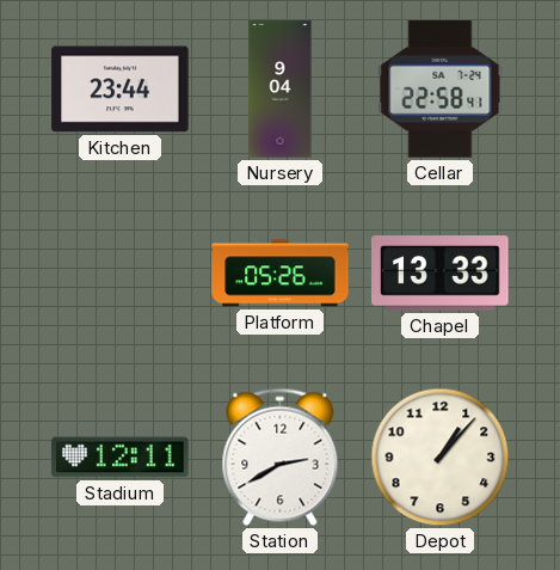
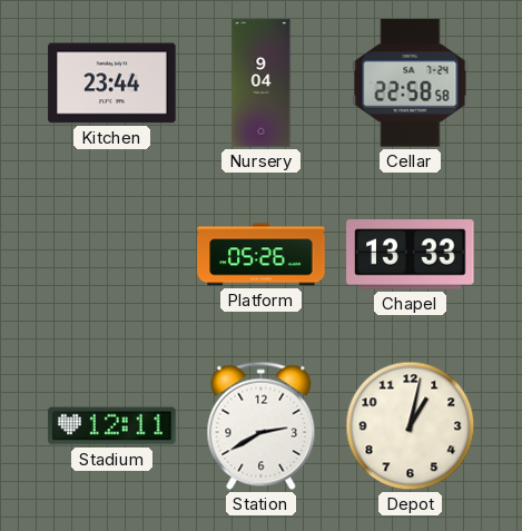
Cellar: 22:58:41 -> 22:58:58 (411, 83)
Depot: 1:07 -> 1:02 (411, 426)
